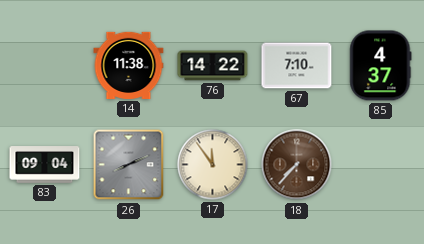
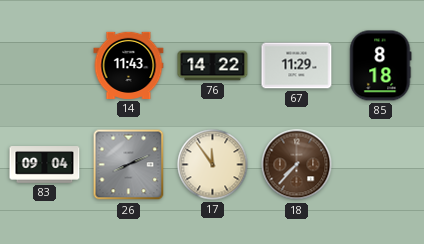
14: 11:38 -> 11:43 (129, 65)
67: 7:10 -> 11:29 (297, 66)
85: 4:37 -> 8:18 (381, 66)
